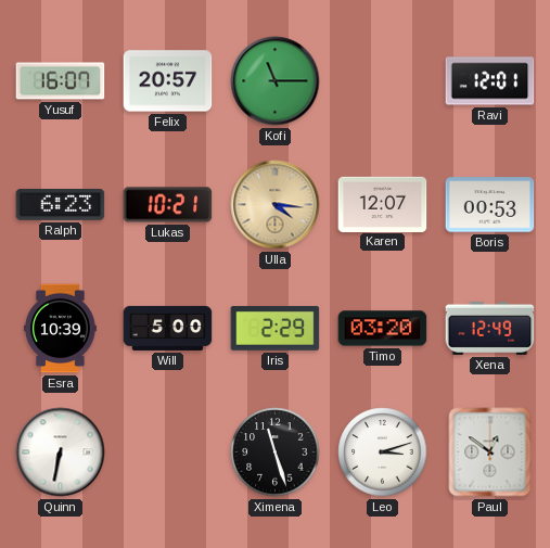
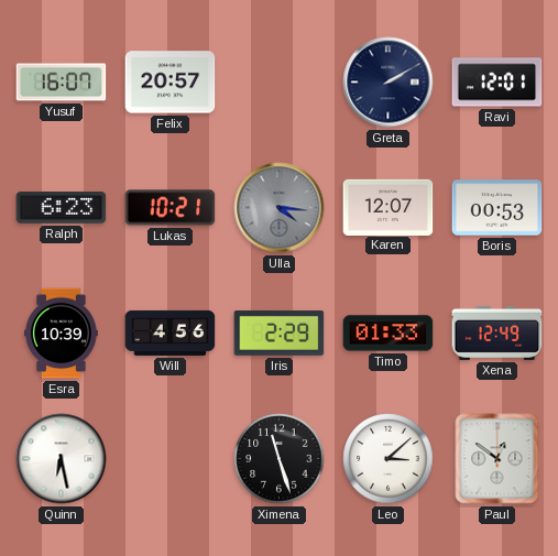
Kofi: 11:15 -> none (276, 81)
Greta: none -> 2:10 (389, 83)
Ulla dial: champagne -> grey (280, 208)
Will: 5:00 -> 4:56 (171, 332)
Timo: 03:20 -> 01:33 (389, 334)
Quinn: 6:32 -> 6:28 (62, 459)
Leo: 3:12 -> 3:08 (389, 459)
